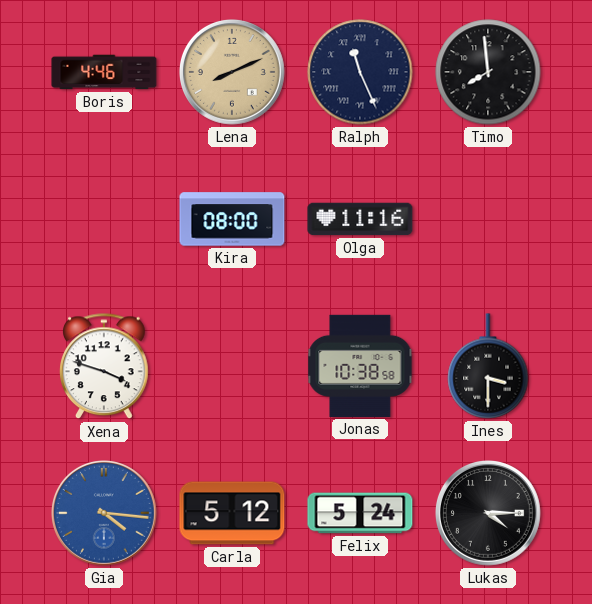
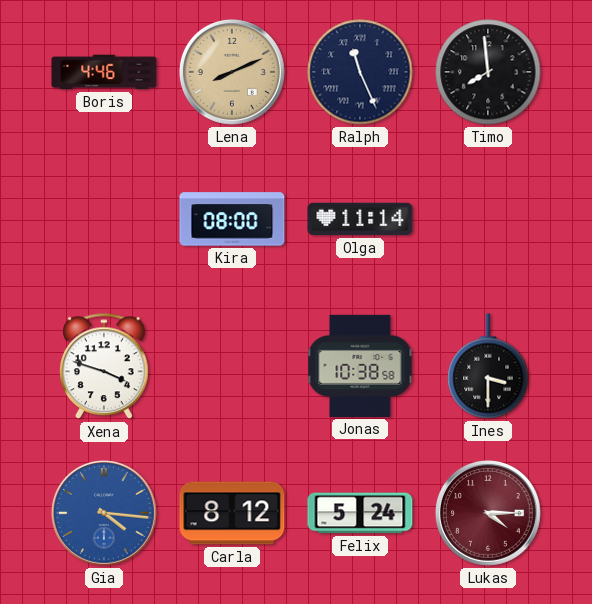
Olga: 11:16 -> 11:14 (360, 219)
Carla: 5:12 -> 8:12 (232, 513)
Lukas dial: black -> burgundy (489, 514)
